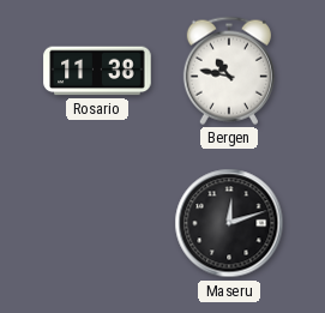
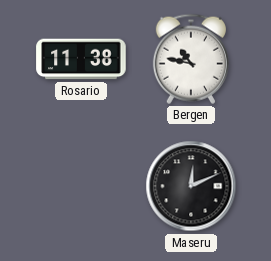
Maseru: 12:12 -> 12:11 (191, 186)
